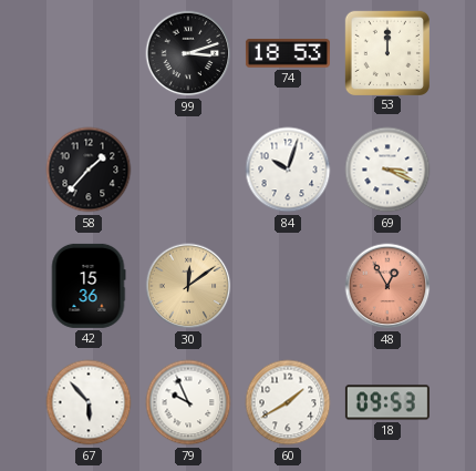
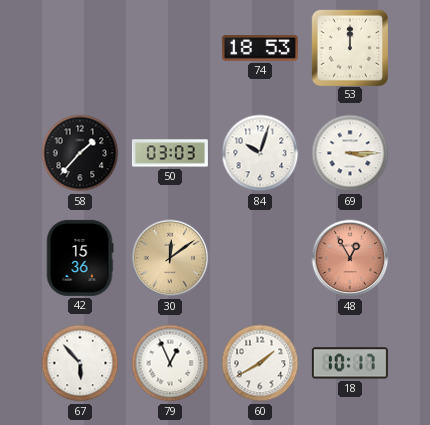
99: 3:12 -> none (188, 53)
50: none -> 03:03 (170, 153)
69: 3:19 -> 3:15 (350, 153)
79: 9:56 -> 12:56 (170, 363)
18: 09:53 -> 10:17 (350, 363)
